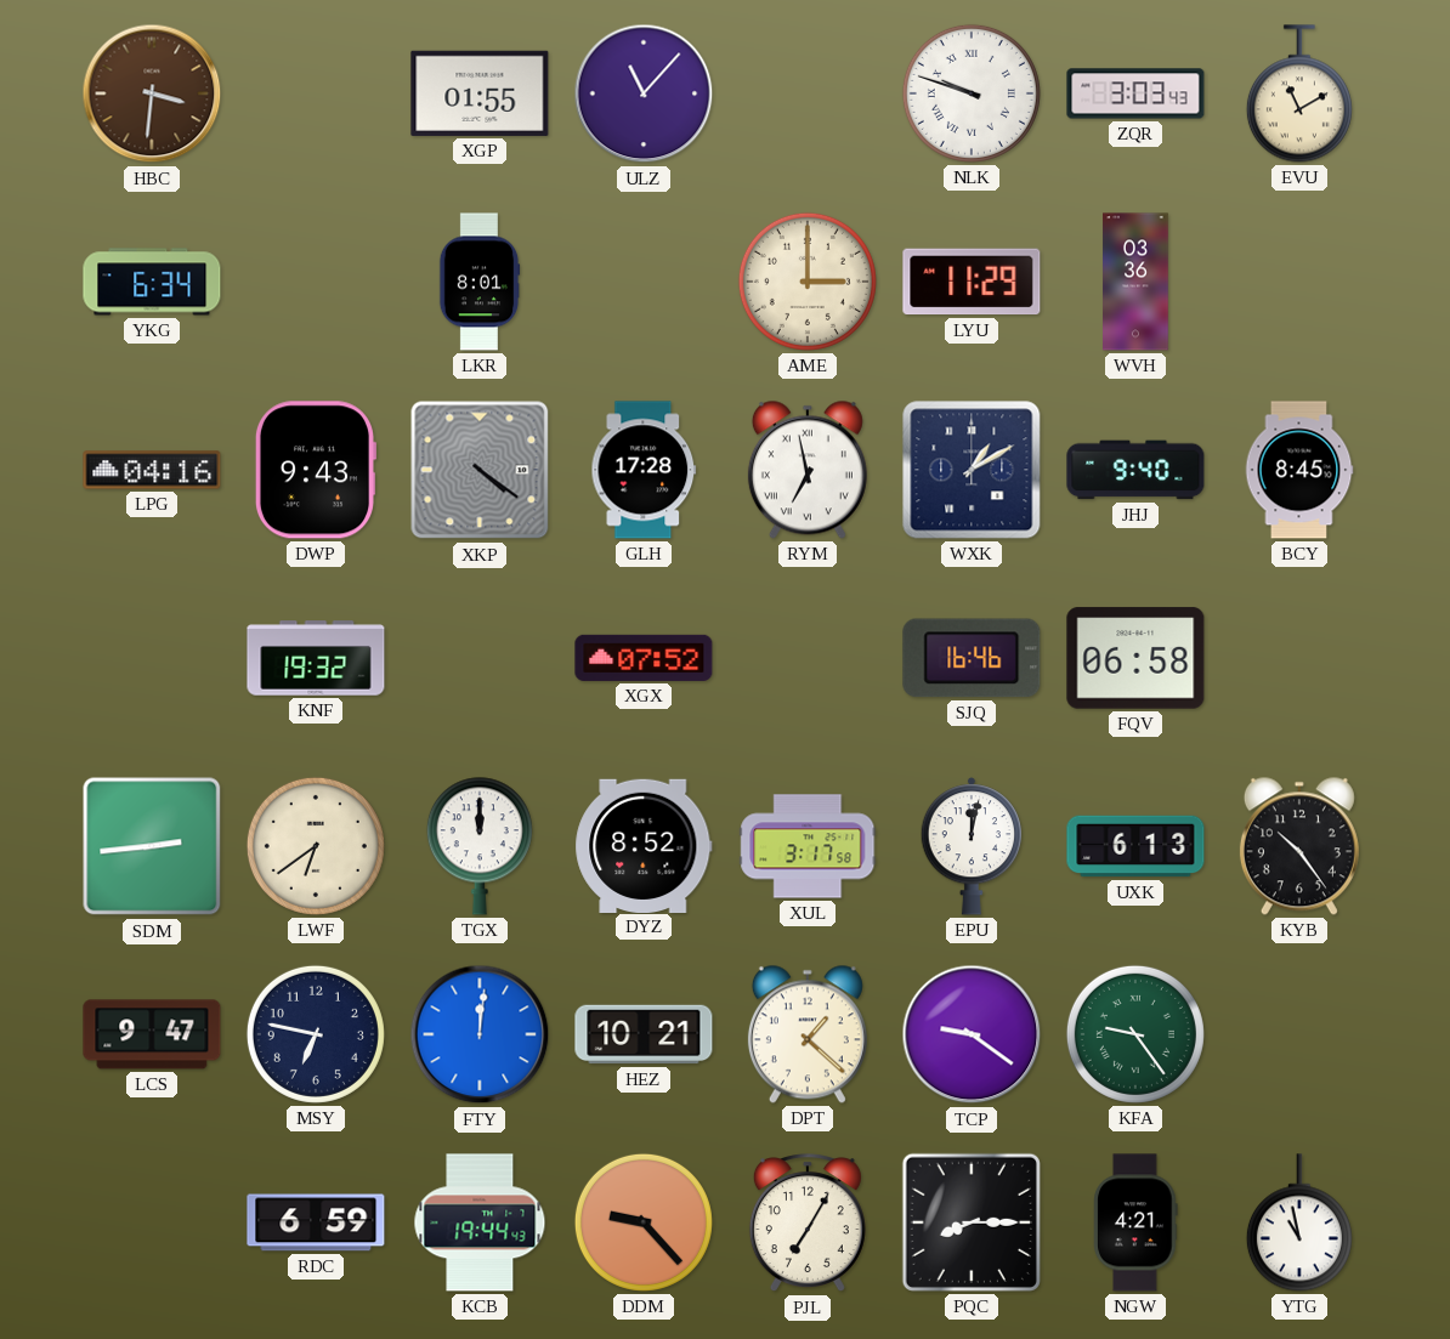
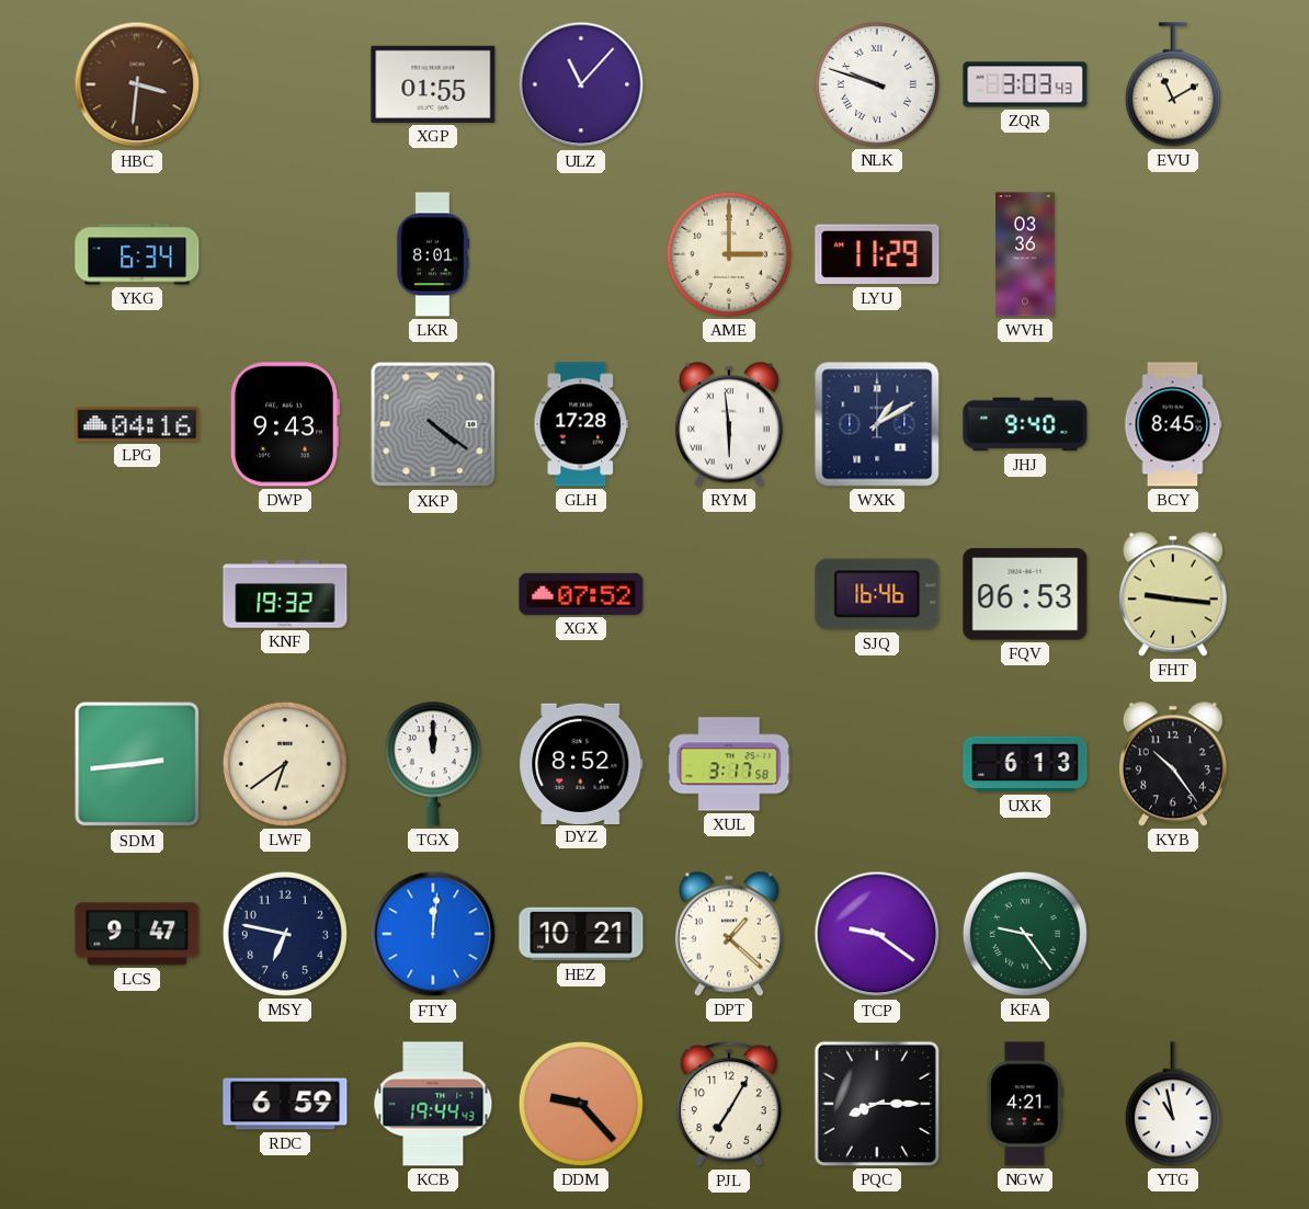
RYM: 6:58 -> 5:59 (729, 424)
FQV: 06:58 -> 06:53 (1025, 594)
FHT: none -> 9:16 (1173, 594)
EPU: 12:02 -> none (972, 846)
